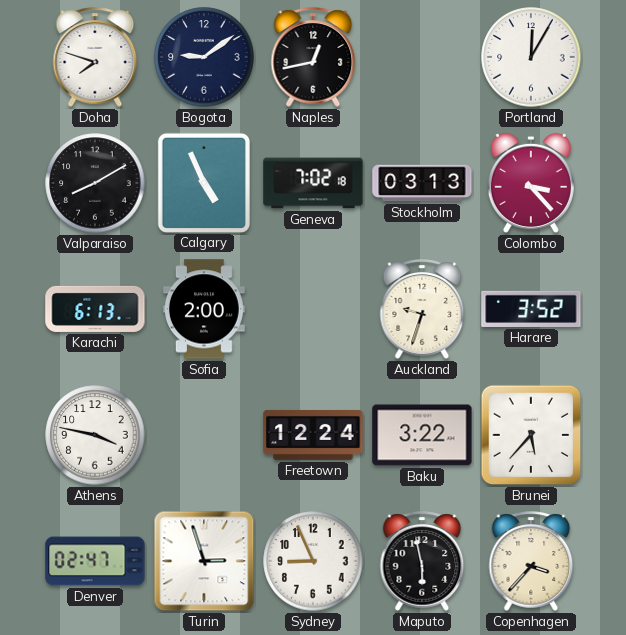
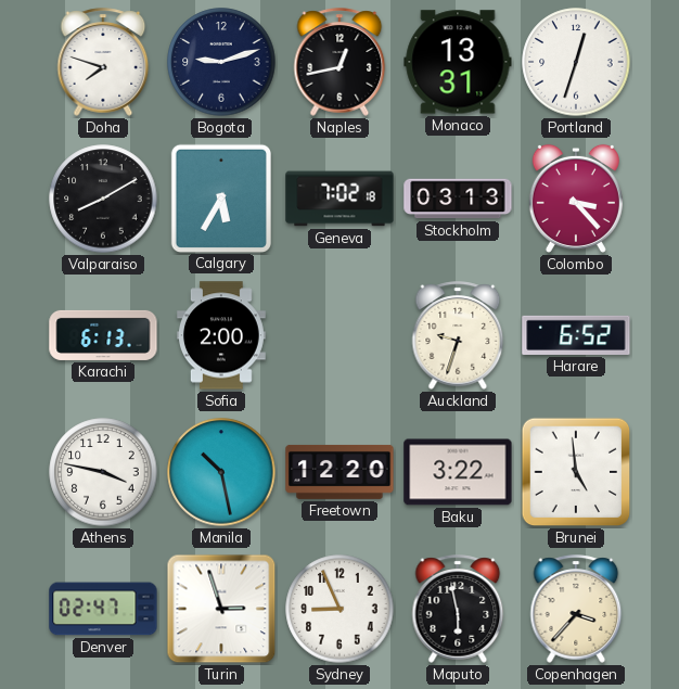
Bogota: 9:09 -> 9:12 (221, 62)
Monaco: none -> 13:31 (458, 62)
Portland: 12:05 -> 12:33 (576, 62)
Calgary: 4:56 -> 5:35 (221, 197)
Harare: 3:52 -> 6:52 (576, 335)
Manila: none -> 10:28 (221, 472)
Freetown: 12:24 -> 12:20 (339, 472)
Brunei: 5:37 -> 4:59 (576, 472)
